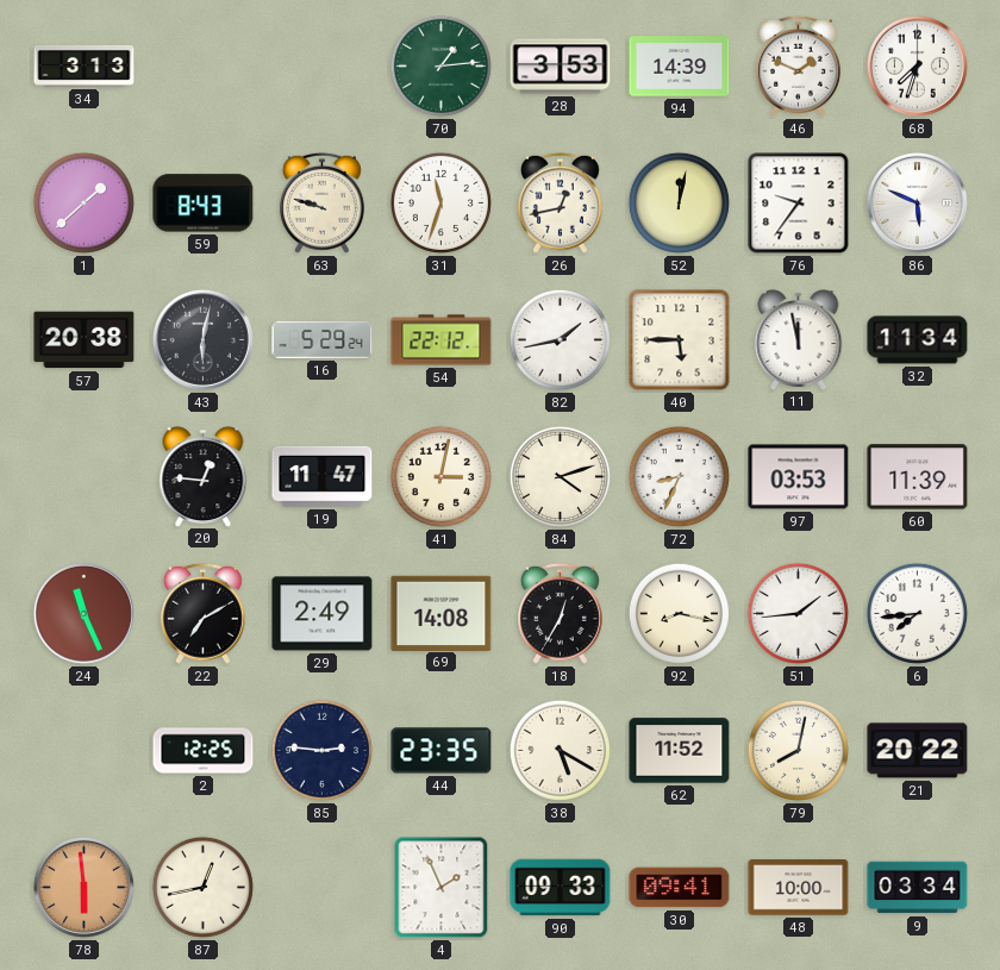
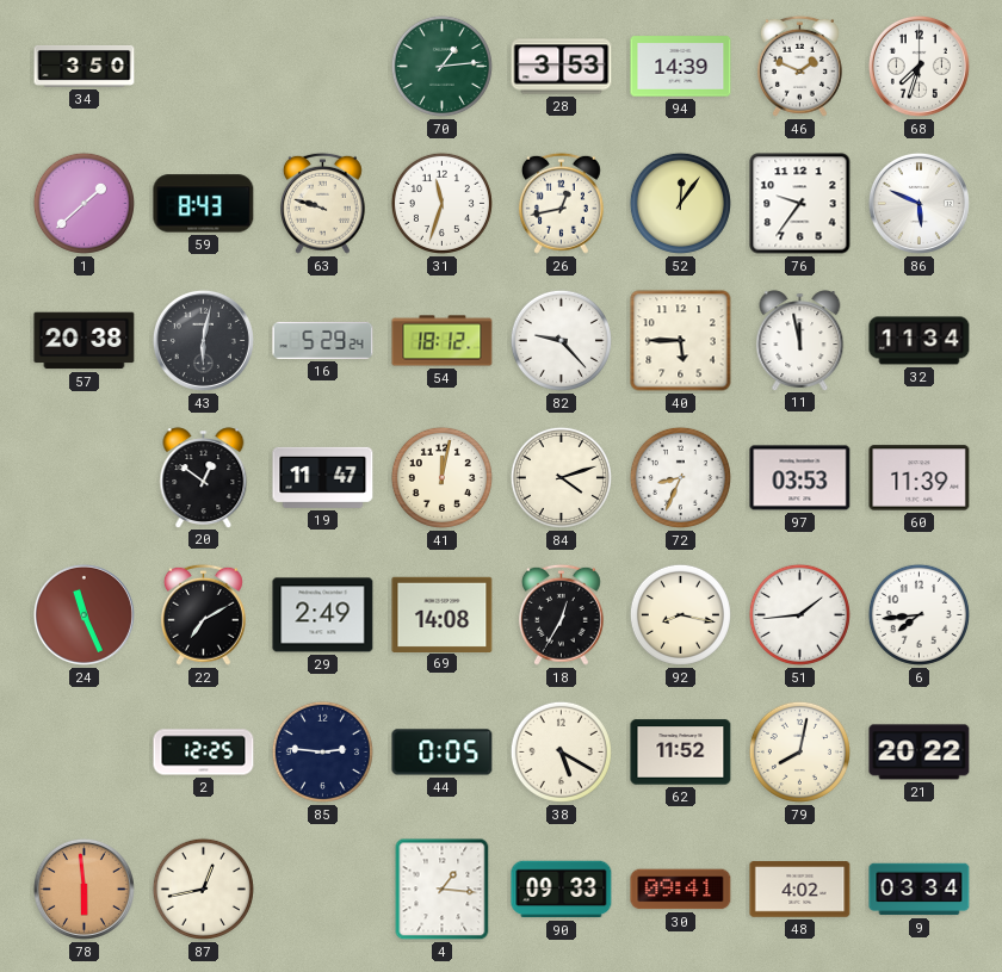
34: 3:13 -> 3:50 (85, 66)
52: 12:02 -> 12:06 (680, 203)
54: 22:12 -> 18:12 (443, 341)
82: 1:43 -> 9:23 (561, 340)
20: 12:46 -> 12:51 (204, 477)
41: 3:02 -> 12:02 (441, 477)
44: 23:35 -> 0:05 (443, 753)
4: 1:56 -> 1:16 (443, 890)
48: 10:00 -> 4:02 (800, 890)
